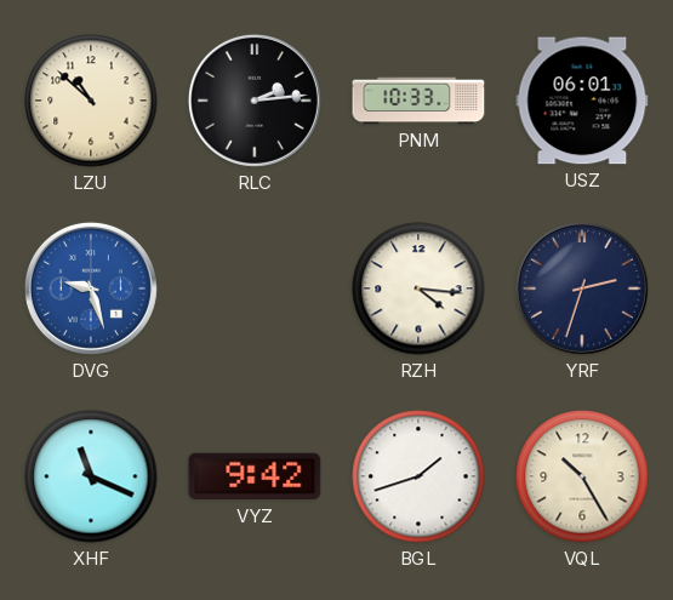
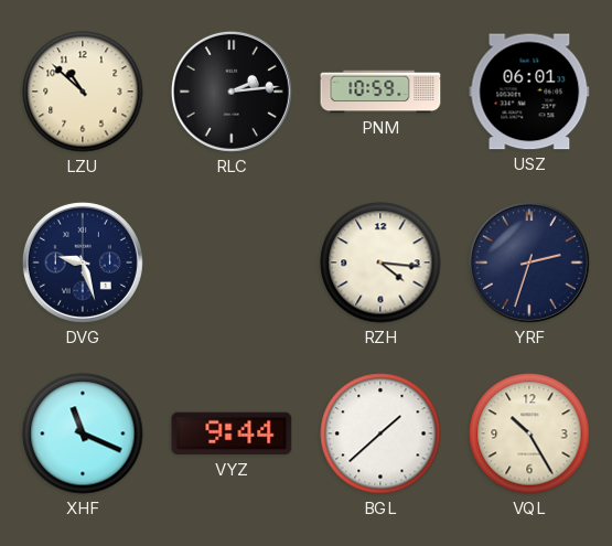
PNM: 10:33 -> 10:59 (380, 92)
DVG dial: blue -> navy (83, 263)
VYZ: 9:42 -> 9:44 (232, 433)
BGL: 1:42 -> 1:38 (380, 433)
